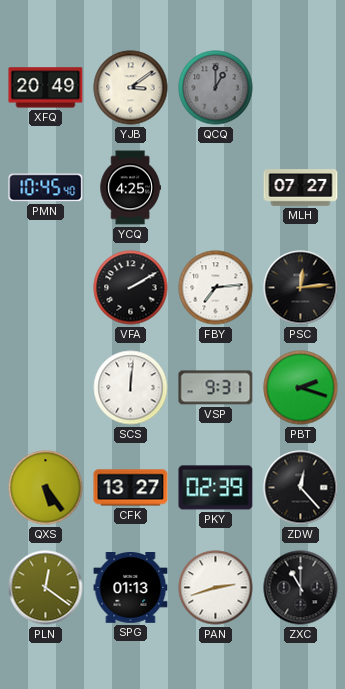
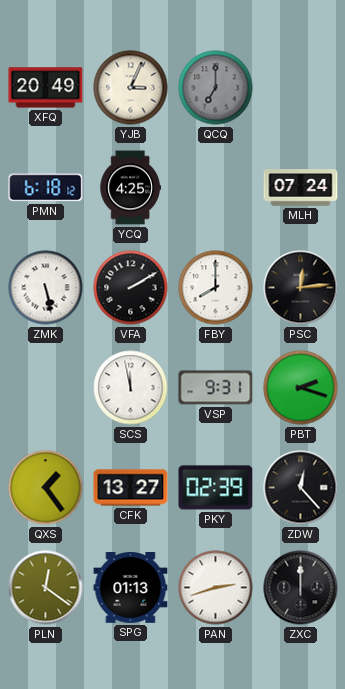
YJB: 3:09 -> 3:04 (131, 88)
QCQ: 1:00 -> 7:00 (216, 88)
PMN: 10:45 -> 6:18 (46, 188)
MLH: 07:27 -> 07:24 (301, 188)
ZMK: none -> 5:28 (46, 288)
FBY: 7:14 -> 8:00 (216, 288)
SCS: 12:01 -> 11:58 (131, 388)
QXS: 5:24 -> 1:24 (46, 488)
ZXC: 11:00 -> 12:00 (301, 588)
